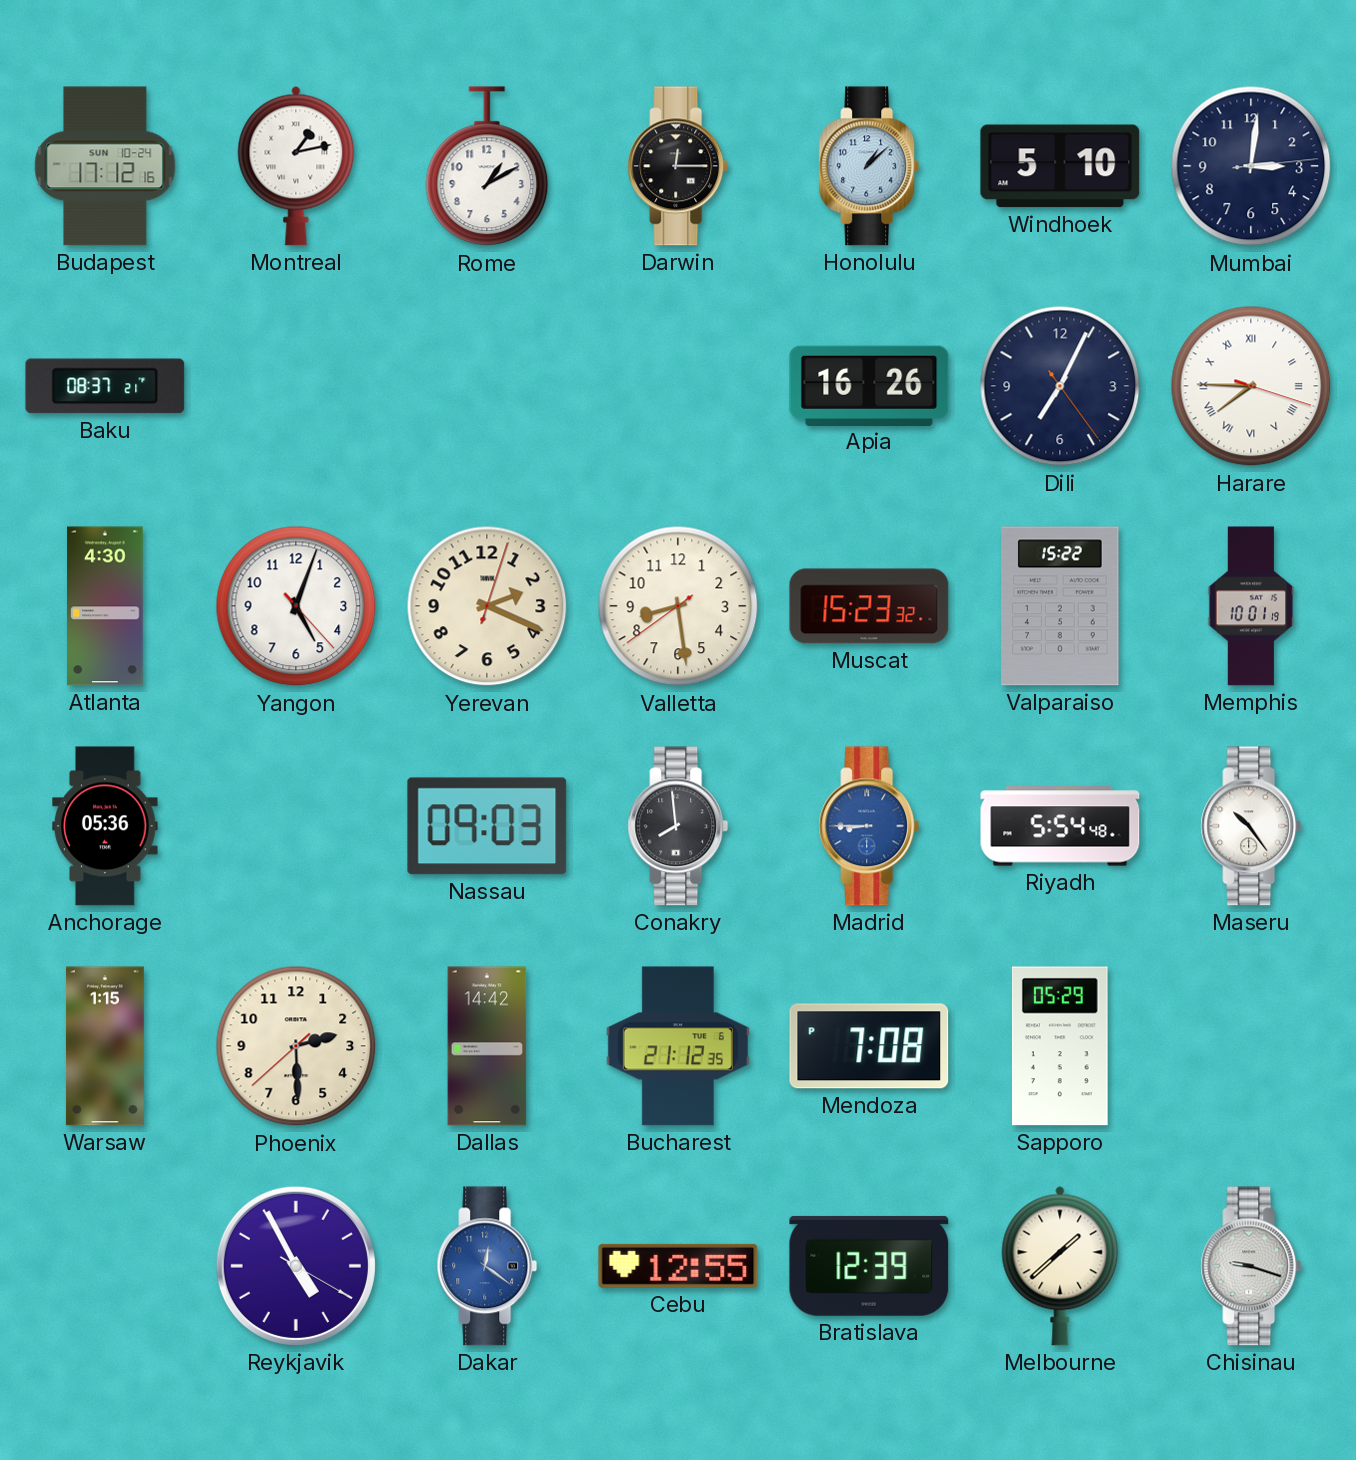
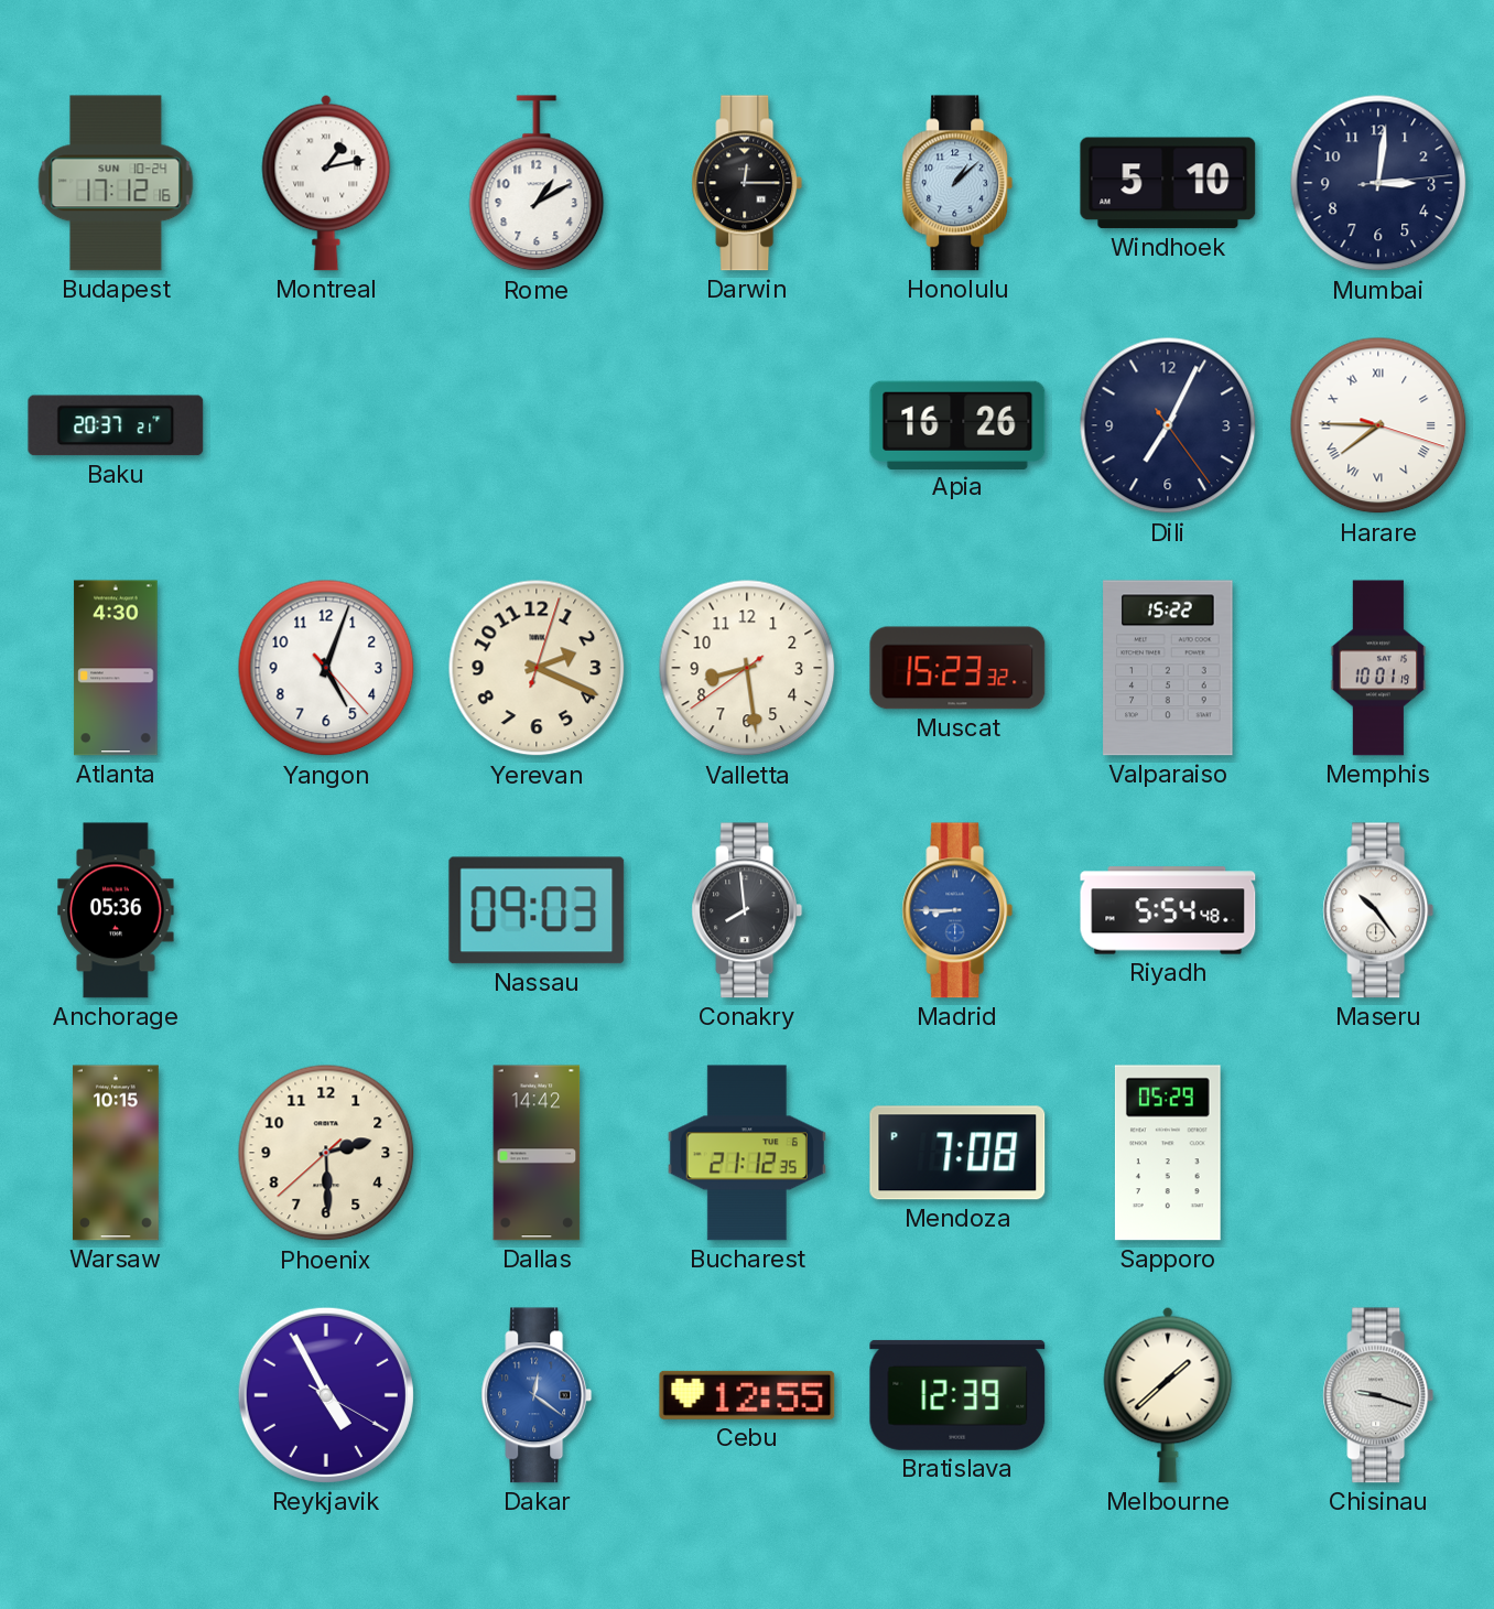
Baku: 08:37 -> 20:37 (116, 425)
Warsaw: 1:15 -> 10:15 (116, 1153)
